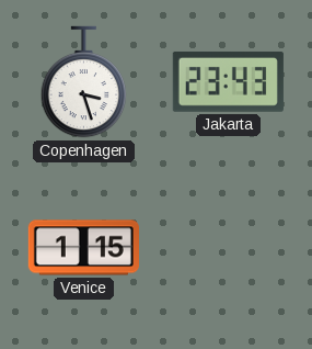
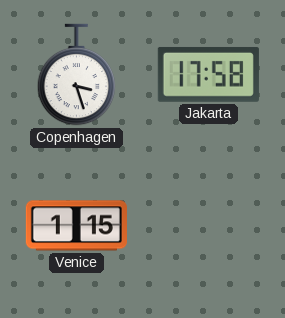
Jakarta: 23:43 -> 17:58 (208, 74)
